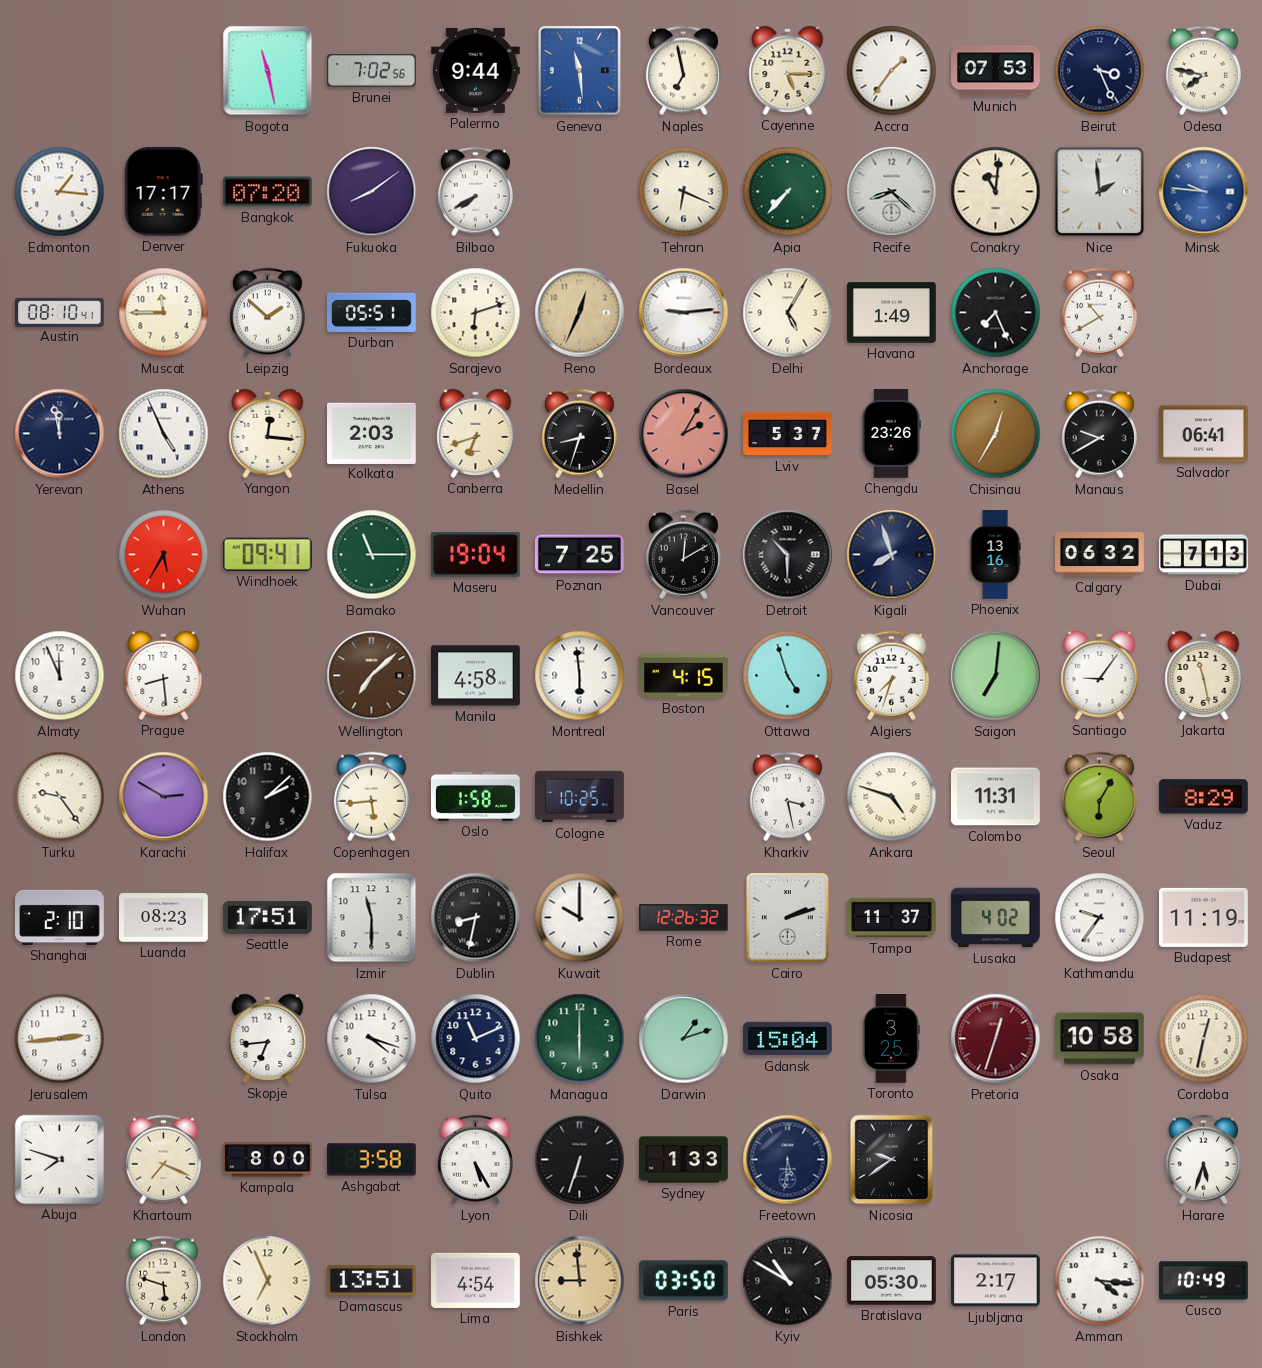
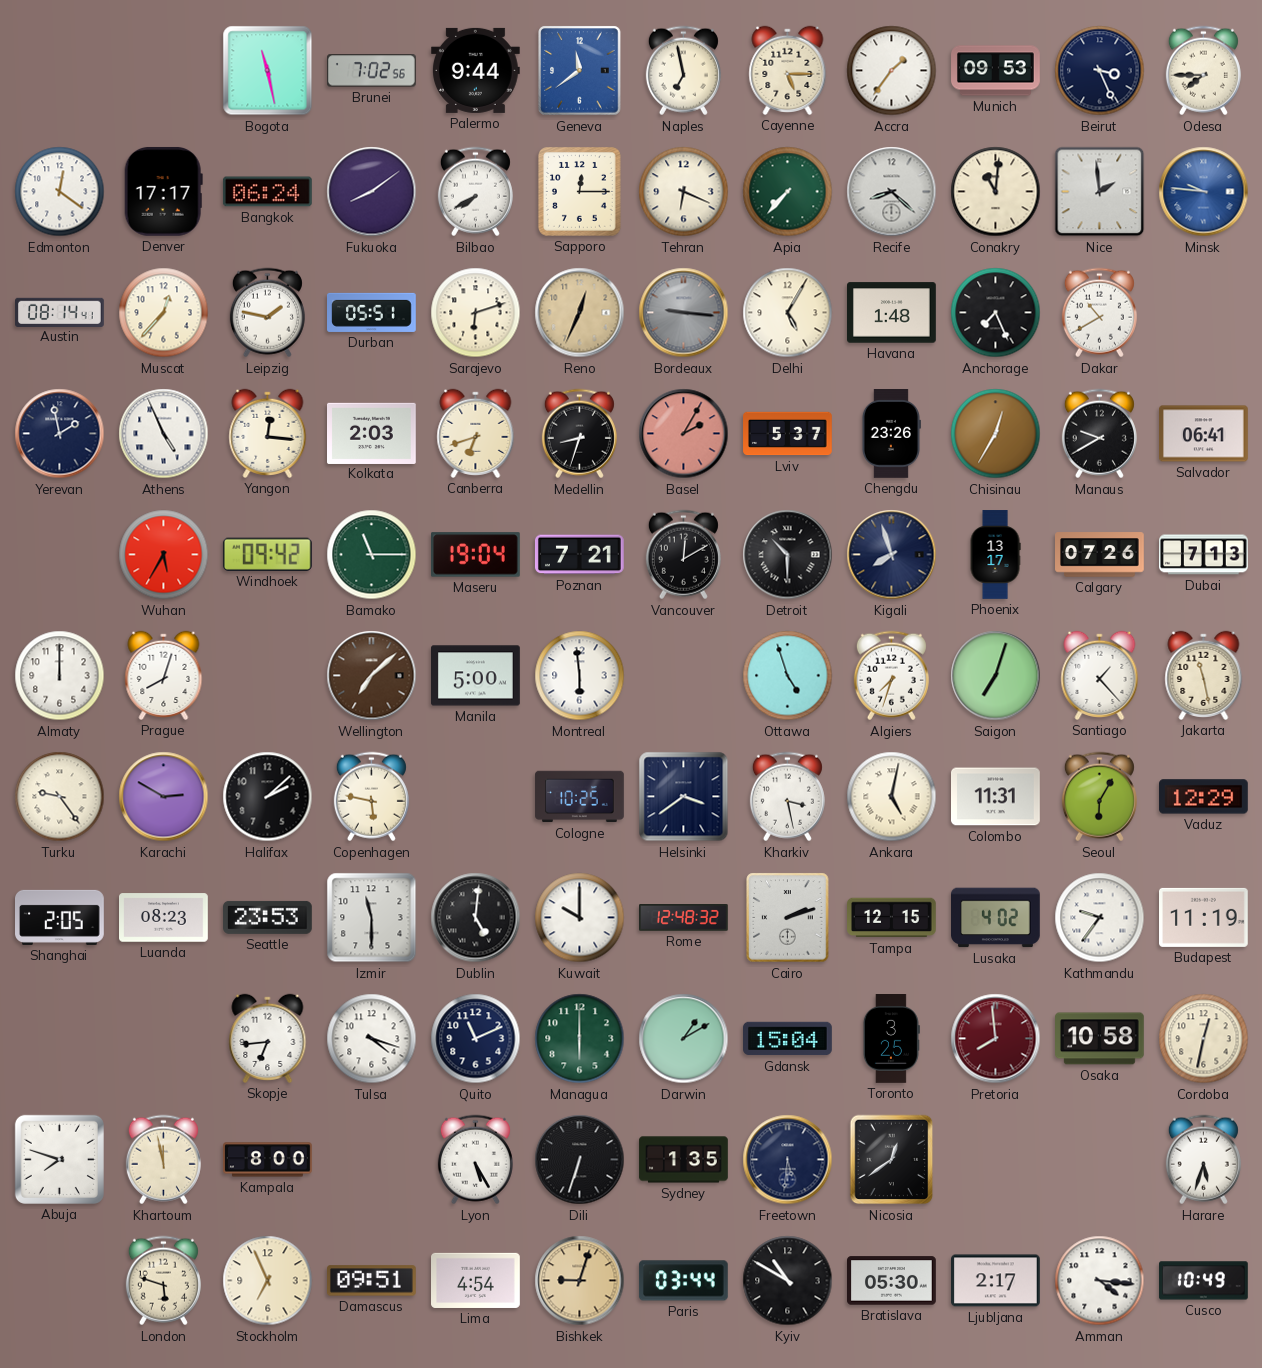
Geneva: 11:29 -> 11:39 (580, 71)
Munich: 07:53 -> 09:53 (996, 71)
Odesa: 7:47 -> 7:45 (1203, 71)
Edmonton: 1:16 -> 12:21 (60, 192)
Bangkok: 07:20 -> 06:24 (267, 192)
Sapporo: none -> 12:15 (580, 192)
Austin: 08:10 -> 08:14 (60, 312)
Muscat: 11:45 -> 12:37 (164, 313)
Leipzig: 1:52 -> 1:47 (267, 313)
Bordeaux: 9:14 -> 9:16 (684, 313)
Bordeaux dial: white -> grey (684, 313)
Havana: 1:49 -> 1:48 (892, 313)
Yerevan: 11:58 -> 1:58 (60, 434)
Windhoek: 09:41 -> 09:42 (267, 554)
Poznan: 7:25 -> 7:21 (579, 555)
Phoenix: 13:16 -> 13:17 (995, 555)
Calgary: 06:32 -> 07:26 (1100, 555)
Almaty: 11:56 -> 12:00 (60, 676)
Prague: 8:29 -> 8:03 (164, 675)
Manila: 4:58 -> 5:00 (476, 676)
Boston: 4:15 -> none (684, 676)
Saigon: 7:01 -> 7:03 (996, 676)
Santiago: 9:06 -> 1:23 (1100, 675)
Copenhagen: 5:44 -> 5:47 (371, 797)
Oslo: 1:58 -> none (476, 796)
Helsinki: none -> 3:39 (684, 797)
Ankara: 4:48 -> 5:02 (892, 797)
Vaduz: 8:29 -> 12:29 (1204, 797)
Shanghai: 2:10 -> 2:05 (60, 917)
Seattle: 17:51 -> 23:53 (268, 917)
Dublin: 8:32 -> 5:01 (476, 918)
Rome: 12:26 -> 12:48 (684, 918)
Tampa: 11:37 -> 12:15 (892, 918)
Jerusalem: 2:44 -> none (60, 1039)
Darwin: 1:12 -> 1:10 (684, 1039)
Pretoria: 12:33 -> 7:59 (996, 1039)
Khartoum: 7:19 -> 11:58 (163, 1160)
Ashgabat: 3:58 -> none (372, 1160)
Sydney: 1:33 -> 1:35 (684, 1160)
Nicosia: 9:39 -> 12:39 (892, 1160)
Damascus: 13:51 -> 09:51 (372, 1281)
Bishkek: 8:59 -> 9:03 (580, 1281)
Paris: 03:50 -> 03:44 (683, 1281)
